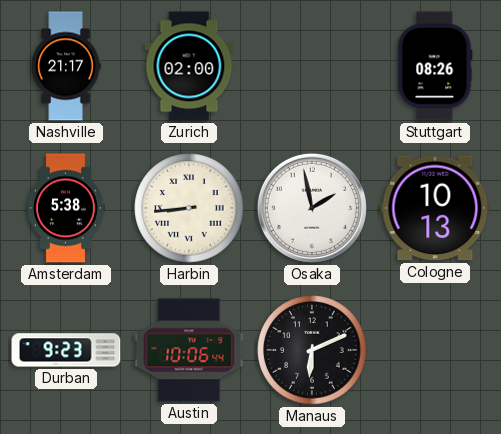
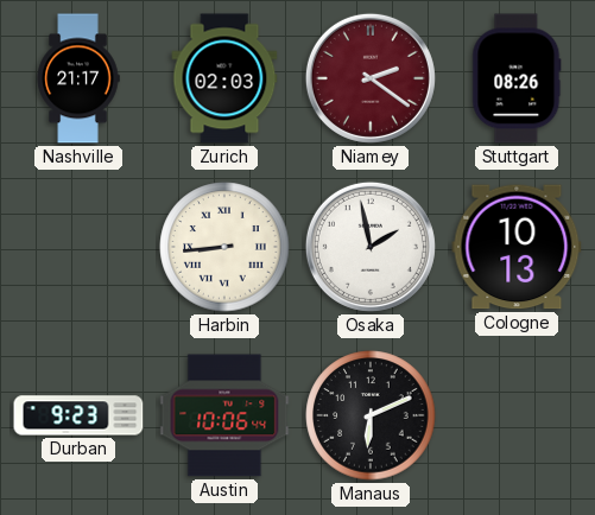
Zurich: 02:00 -> 02:03 (224, 78)
Niamey: none -> 2:21 (371, 78)
Amsterdam: 5:38 -> none (66, 208)
